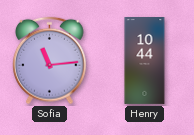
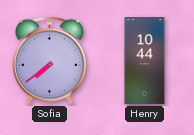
Sofia: 11:14 -> 7:39 (50, 61)
